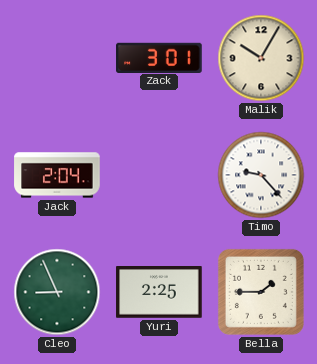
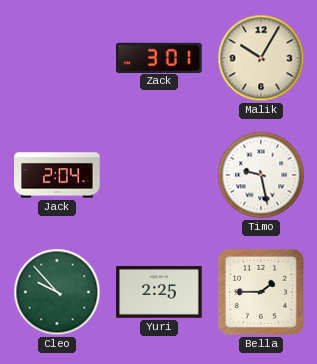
Timo: 9:23 -> 9:28 (261, 175)
Cleo: 8:56 -> 9:53 (57, 292)
